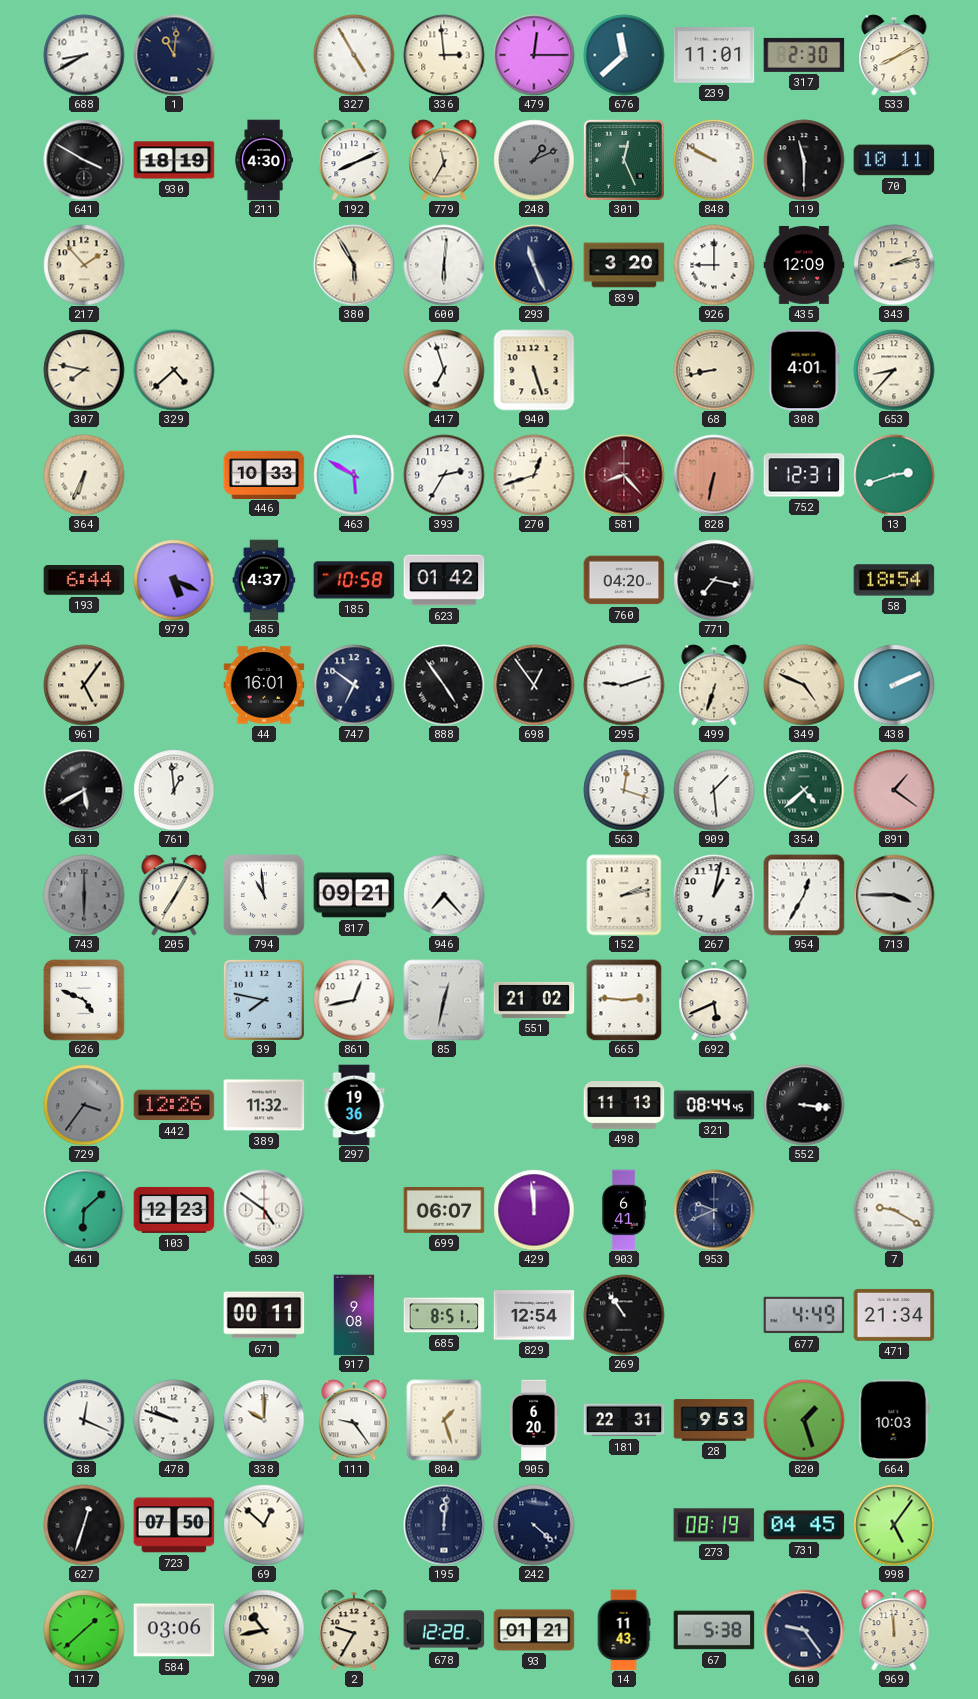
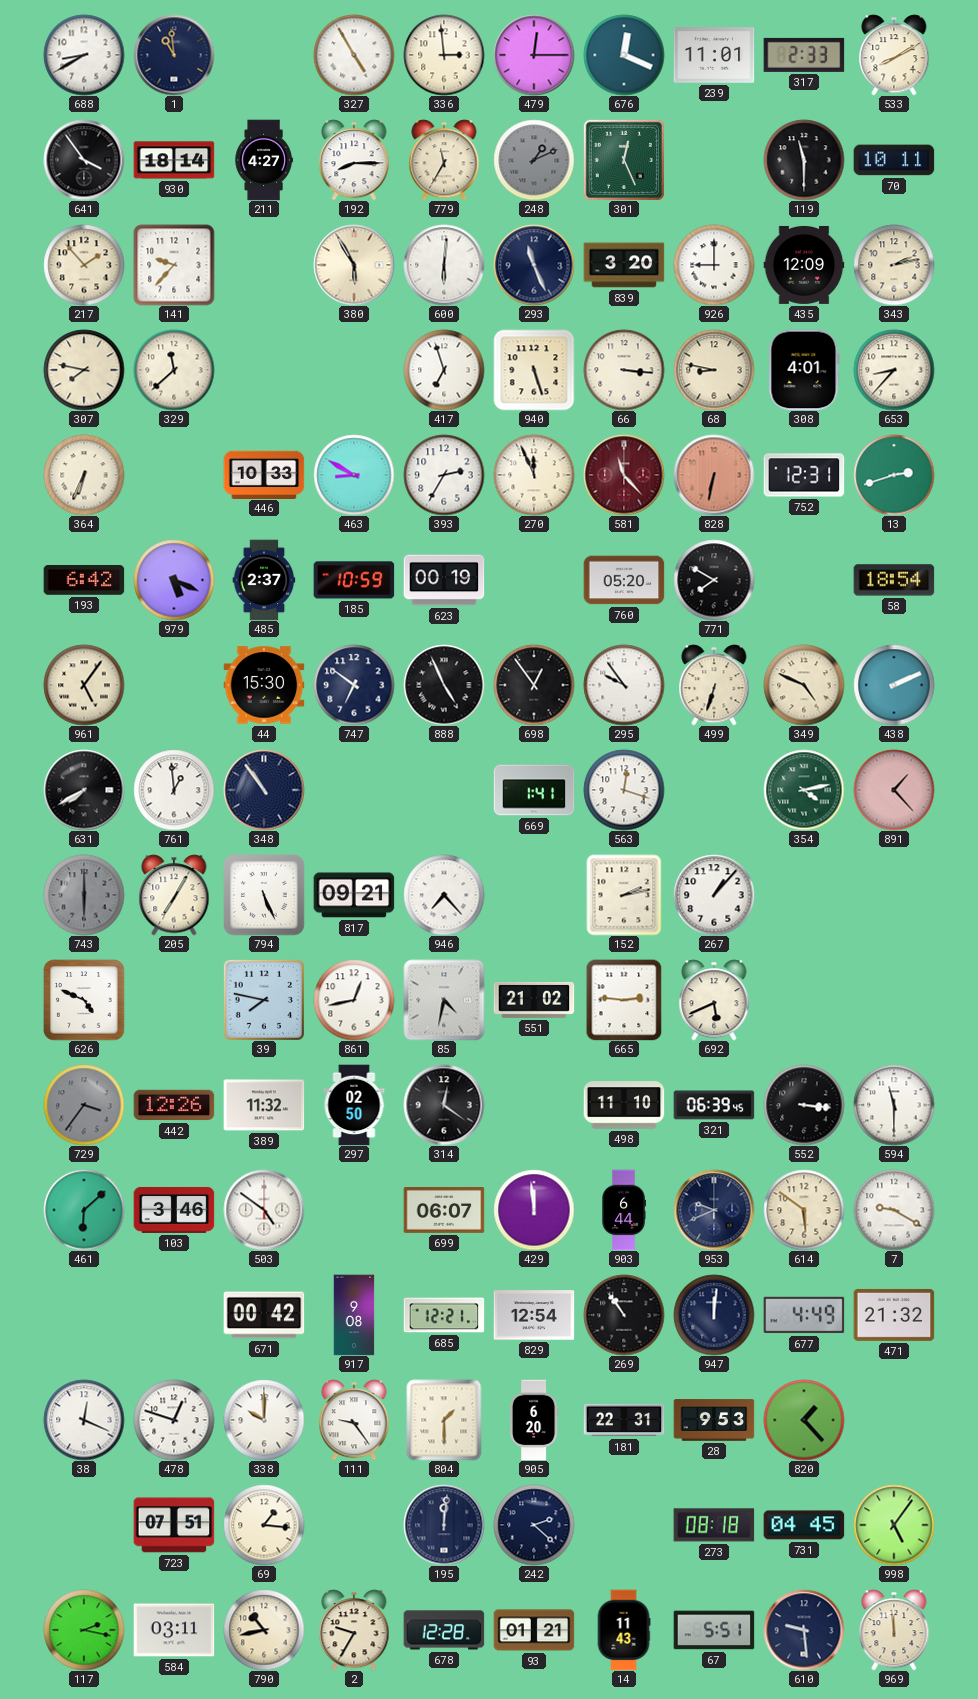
1: 11:01 -> 10:59 (174, 55)
676: 11:38 -> 12:19 (624, 55)
317: 2:30 -> 2:33 (804, 55)
641: 3:50 -> 3:54 (84, 160)
930: 18:19 -> 18:14 (174, 160)
211: 4:30 -> 4:27 (264, 160)
192: 8:11 -> 8:15 (354, 160)
848: 9:50 -> none (714, 160)
141: none -> 9:37 (174, 265)
329: 4:38 -> 11:38 (174, 370)
66: none -> 3:16 (624, 370)
68: 8:43 -> 8:47 (714, 370)
463: 5:50 -> 8:50 (354, 475)
270: 12:42 -> 11:56 (534, 475)
581: 8:23 -> 11:23 (624, 475)
193: 6:44 -> 6:42 (84, 580)
485: 4:37 -> 2:37 (264, 580)
185: 10:58 -> 10:59 (354, 580)
623: 01:42 -> 00:19 (444, 580)
760: 04:20 -> 05:20 (624, 580)
771: 7:17 -> 7:50 (714, 580)
44: 16:01 -> 15:30 (264, 685)
888: 4:54 -> 4:56 (444, 685)
295: 9:12 -> 9:54 (624, 685)
631: 5:40 -> 7:40 (84, 790)
348: none -> 10:54 (264, 790)
669: none -> 1:41 (534, 790)
909: 1:29 -> none (714, 790)
354: 4:38 -> 4:13 (804, 790)
891: 1:21 -> 1:23 (894, 790)
794: 10:59 -> 5:26 (264, 895)
267: 1:02 -> 1:07 (714, 895)
954: 12:35 -> none (804, 895)
713: 3:45 -> none (894, 895)
85: 12:32 -> 4:32 (444, 1000)
297: 19:36 -> 02:50 (354, 1105)
314: none -> 12:21 (444, 1105)
498: 11:13 -> 11:10 (624, 1105)
321: 08:44 -> 06:39 (714, 1105)
594: none -> 11:30 (894, 1105)
103: 12:23 -> 3:46 (174, 1210)
903: 6:41 -> 6:44 (623, 1210)
614: none -> 5:51 (804, 1210)
671: 00:11 -> 00:42 (264, 1315)
685: 8:51 -> 12:21 (444, 1315)
947: none -> 12:01 (714, 1315)
471: 21:34 -> 21:32 (894, 1315)
478: 9:48 -> 12:48 (174, 1420)
804: 1:27 -> 1:30 (444, 1420)
820: 1:27 -> 1:23 (804, 1420)
664: 10:03 -> none (894, 1420)
627: 12:33 -> none (84, 1525)
723: 07:50 -> 07:51 (174, 1525)
69: 12:52 -> 1:16 (264, 1525)
242: 4:22 -> 2:22 (534, 1525)
273: 08:19 -> 08:18 (714, 1525)
117: 1:38 -> 2:17 (84, 1630)
584: 03:06 -> 03:11 (174, 1630)
67: 5:38 -> 5:51 (714, 1630)
610: 9:24 -> 9:29 (804, 1630)
